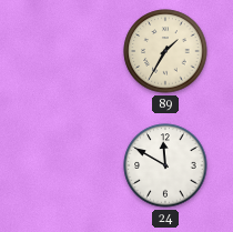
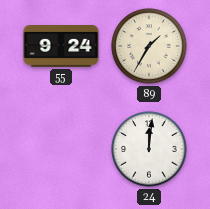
55: none -> 9:24 (61, 47)
24: 11:50 -> 12:01 (149, 149)
